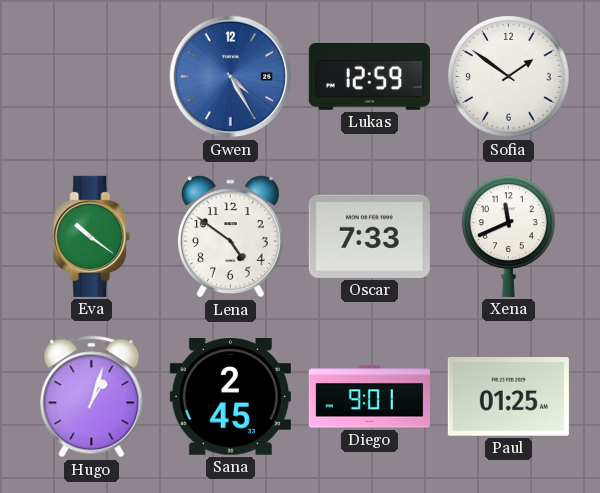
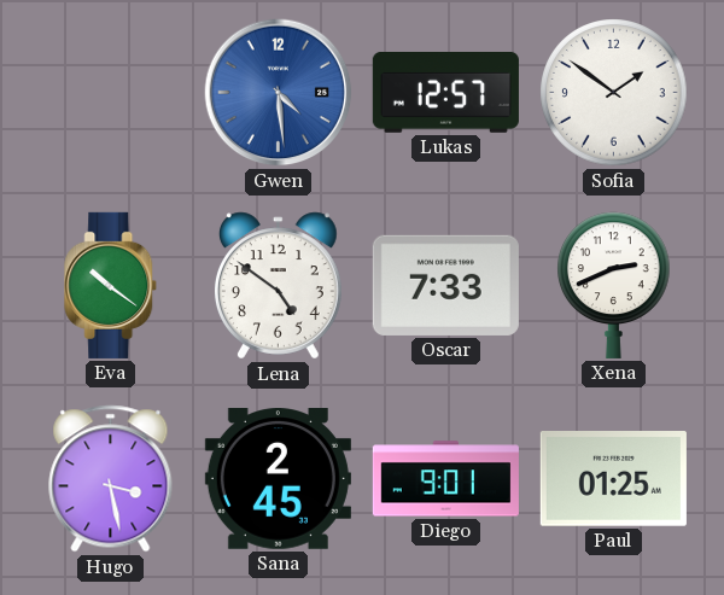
Gwen: 4:25 -> 4:29 (279, 93)
Lukas: 12:59 -> 12:57 (445, 92)
Xena: 11:41 -> 2:41 (614, 285)
Hugo: 1:03 -> 3:28 (111, 479)
